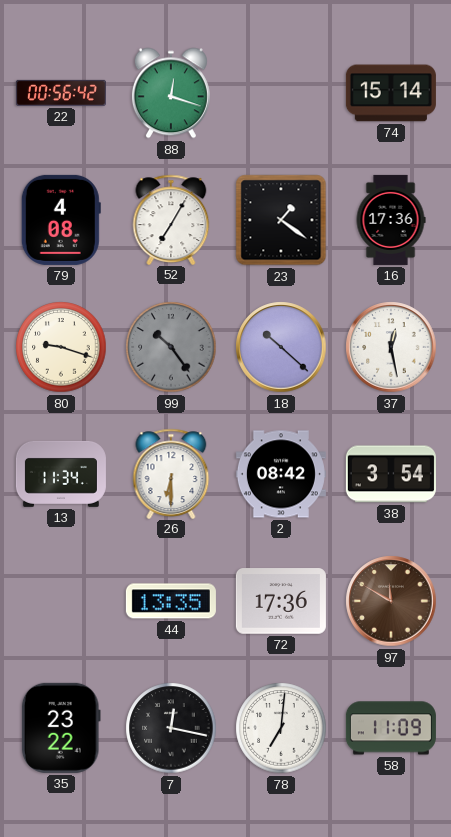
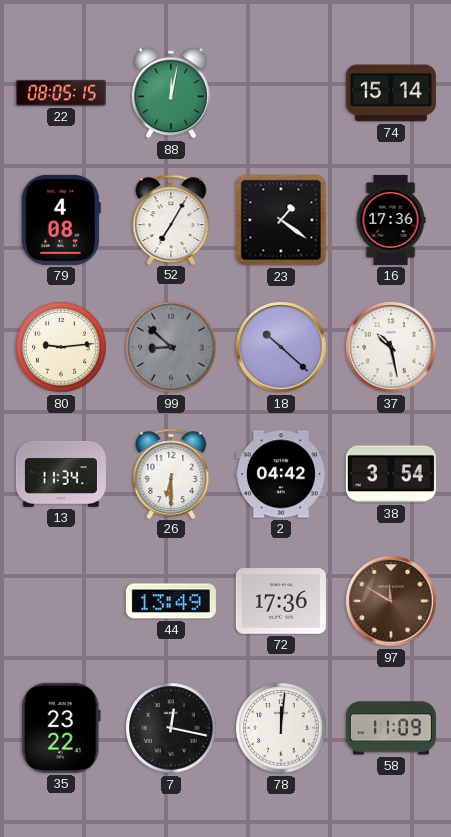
22: 00:56 -> 08:05 (61, 93)
88: 12:18 -> 12:02 (171, 93)
80: 9:18 -> 9:14 (61, 347)
99: 10:24 -> 8:52 (171, 347)
37: 12:28 -> 10:28 (391, 347)
2: 08:42 -> 04:42 (281, 474)
44: 13:35 -> 13:49 (171, 601)
78: 7:01 -> 12:01 (281, 728)
